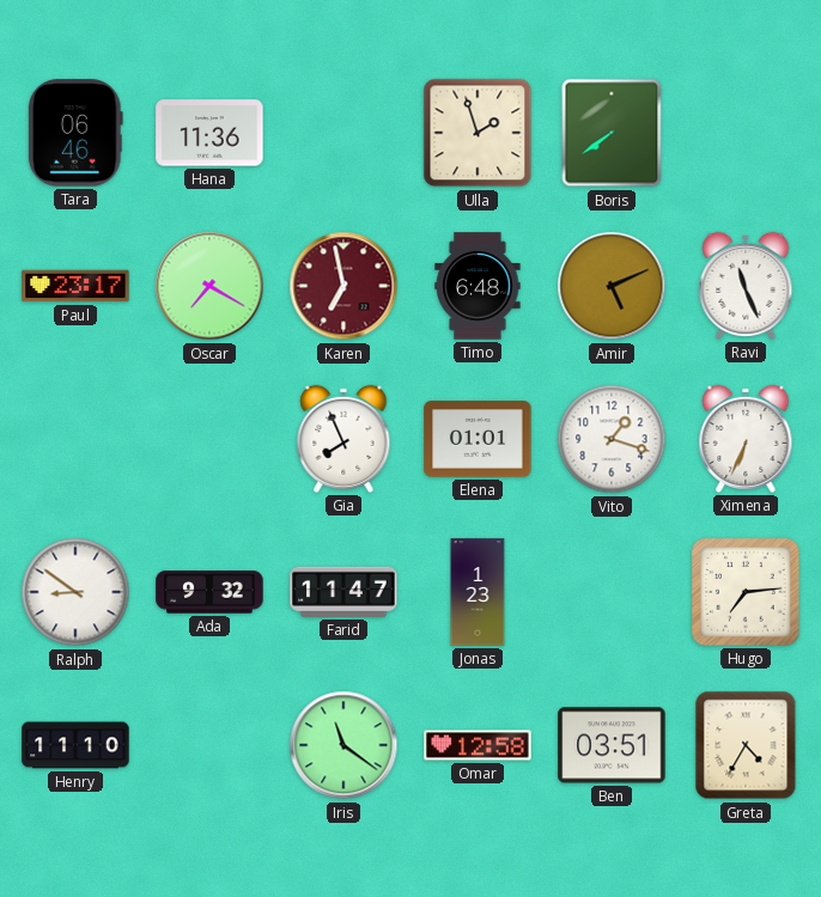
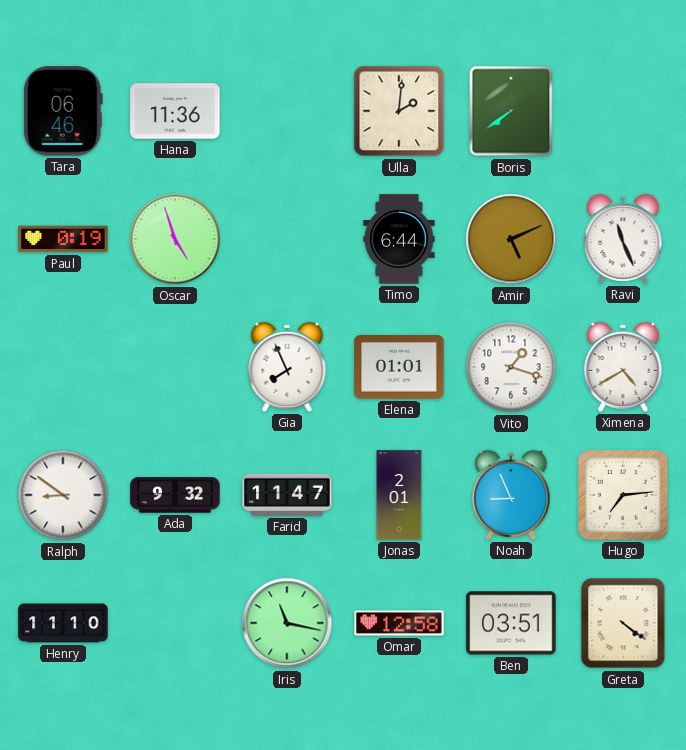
Ulla: 1:57 -> 2:01 (399, 111)
Paul: 23:17 -> 0:19 (63, 239)
Oscar: 7:20 -> 4:57 (175, 239)
Karen: 6:58 -> none (343, 286)
Timo: 6:48 -> 6:44 (399, 239)
Ximena: 6:34 -> 4:40 (623, 367)
Jonas: 1:23 -> 2:01 (399, 495)
Noah: none -> 8:56 (511, 495)
Iris: 11:21 -> 11:17 (287, 623)
Greta: 4:35 -> 4:21 (623, 623)
